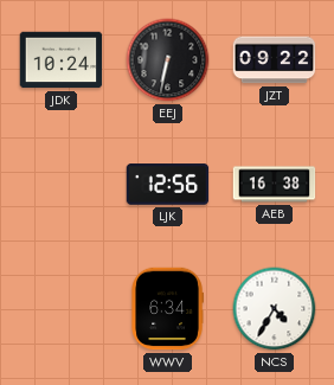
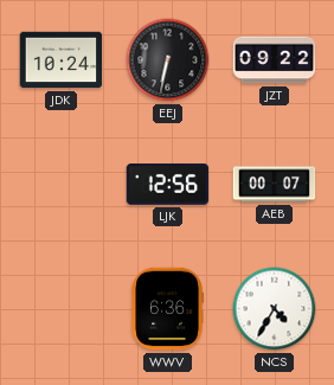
AEB: 16:38 -> 00:07 (275, 185)
WWV: 6:34 -> 6:36 (167, 309)
